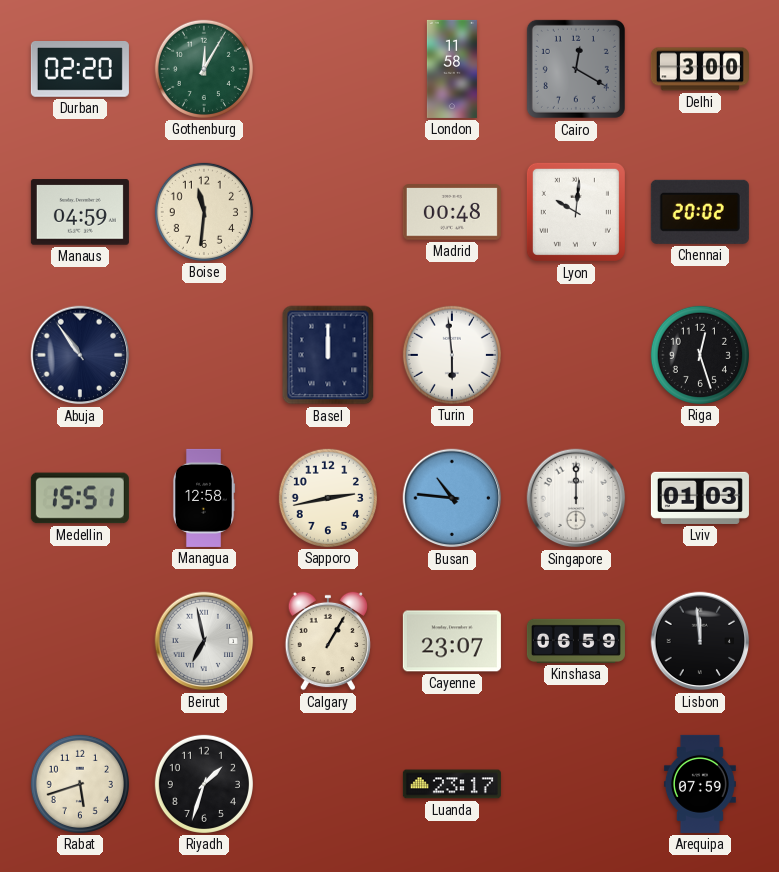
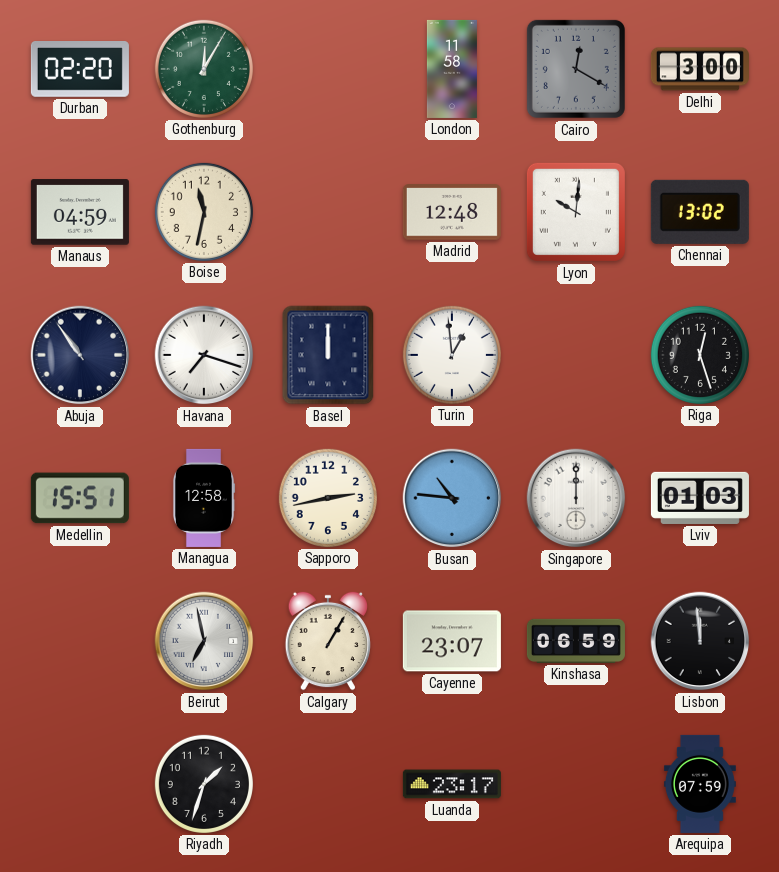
Boise: 11:31 -> 11:32 (204, 212)
Madrid: 00:48 -> 12:48 (452, 212)
Chennai: 20:02 -> 13:02 (700, 212)
Havana: none -> 7:18 (204, 355)
Turin: 5:59 -> 12:59 (452, 355)
Rabat: 5:42 -> none (80, 784)
